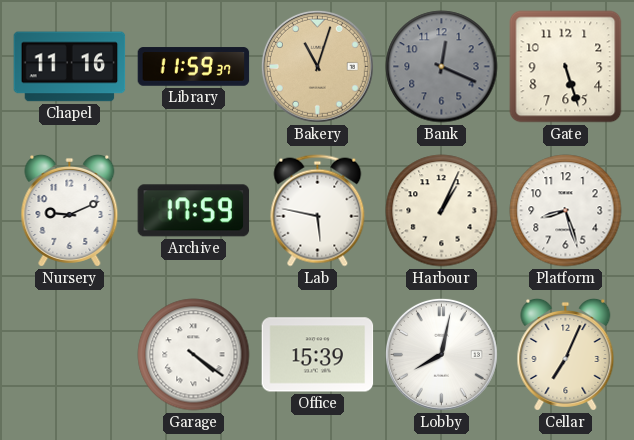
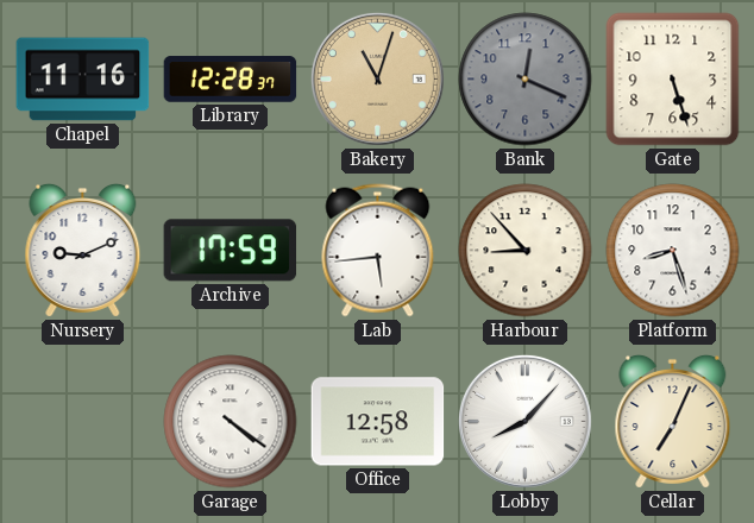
Library: 11:59 -> 12:28 (231, 80)
Lab: 5:47 -> 5:44 (378, 251)
Harbour: 1:04 -> 8:53 (526, 251)
Office: 15:39 -> 12:58 (378, 422)
Lobby: 8:02 -> 8:07 (524, 421)
